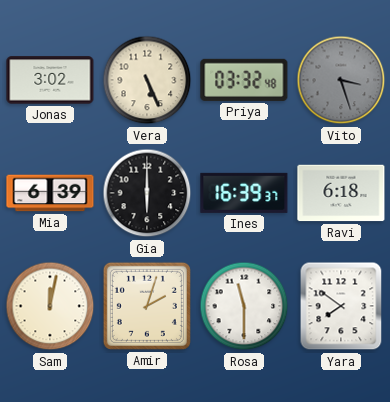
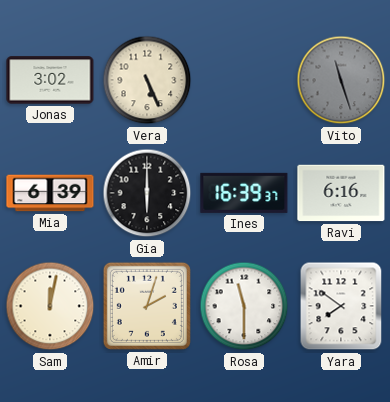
Priya: 03:32 -> none (244, 80)
Vito: 3:27 -> 11:27 (341, 80)
Ravi: 6:18 -> 6:16 (341, 193)
